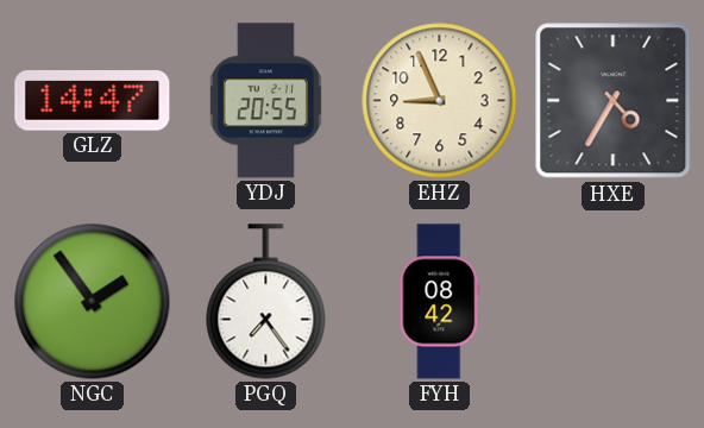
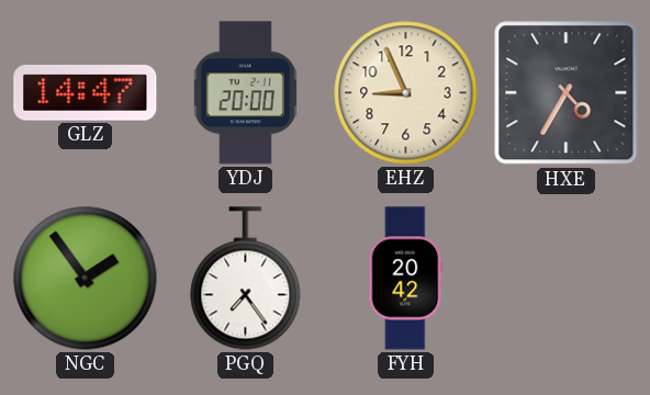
YDJ: 20:55 -> 20:00 (245, 93)
FYH: 08:42 -> 20:42 (406, 279)
